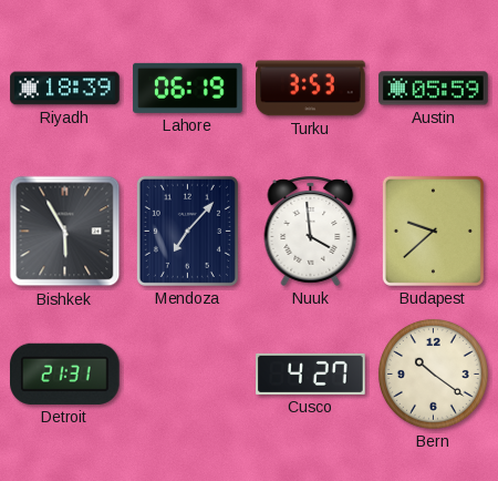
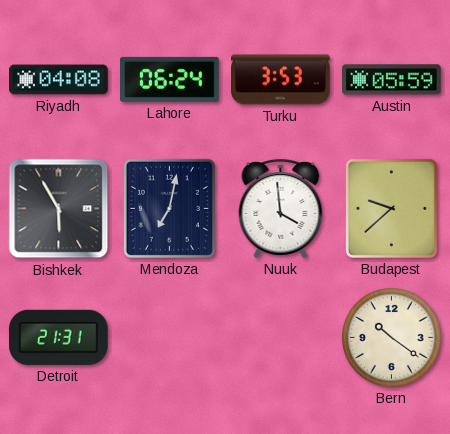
Riyadh: 18:39 -> 04:08 (59, 80)
Lahore: 06:19 -> 06:24 (170, 79)
Mendoza: 7:07 -> 7:02 (169, 208)
Cusco: 4:27 -> none (311, 373)
